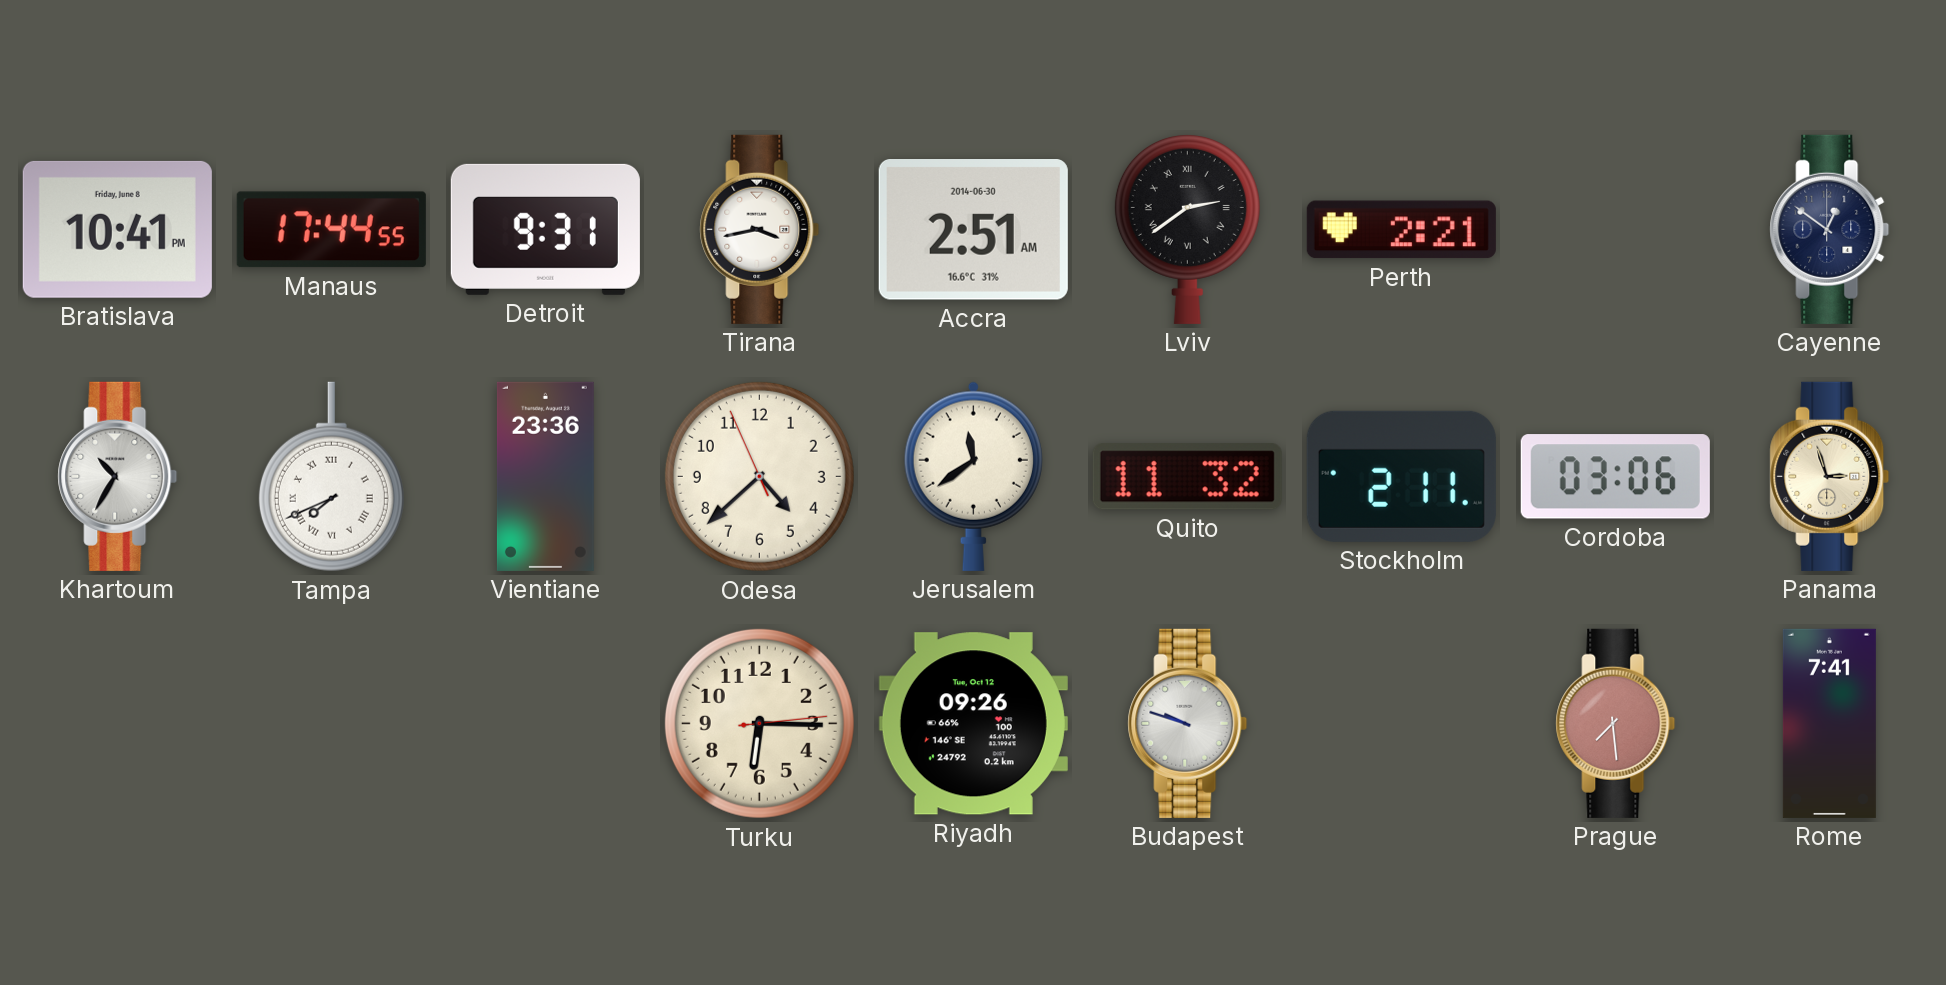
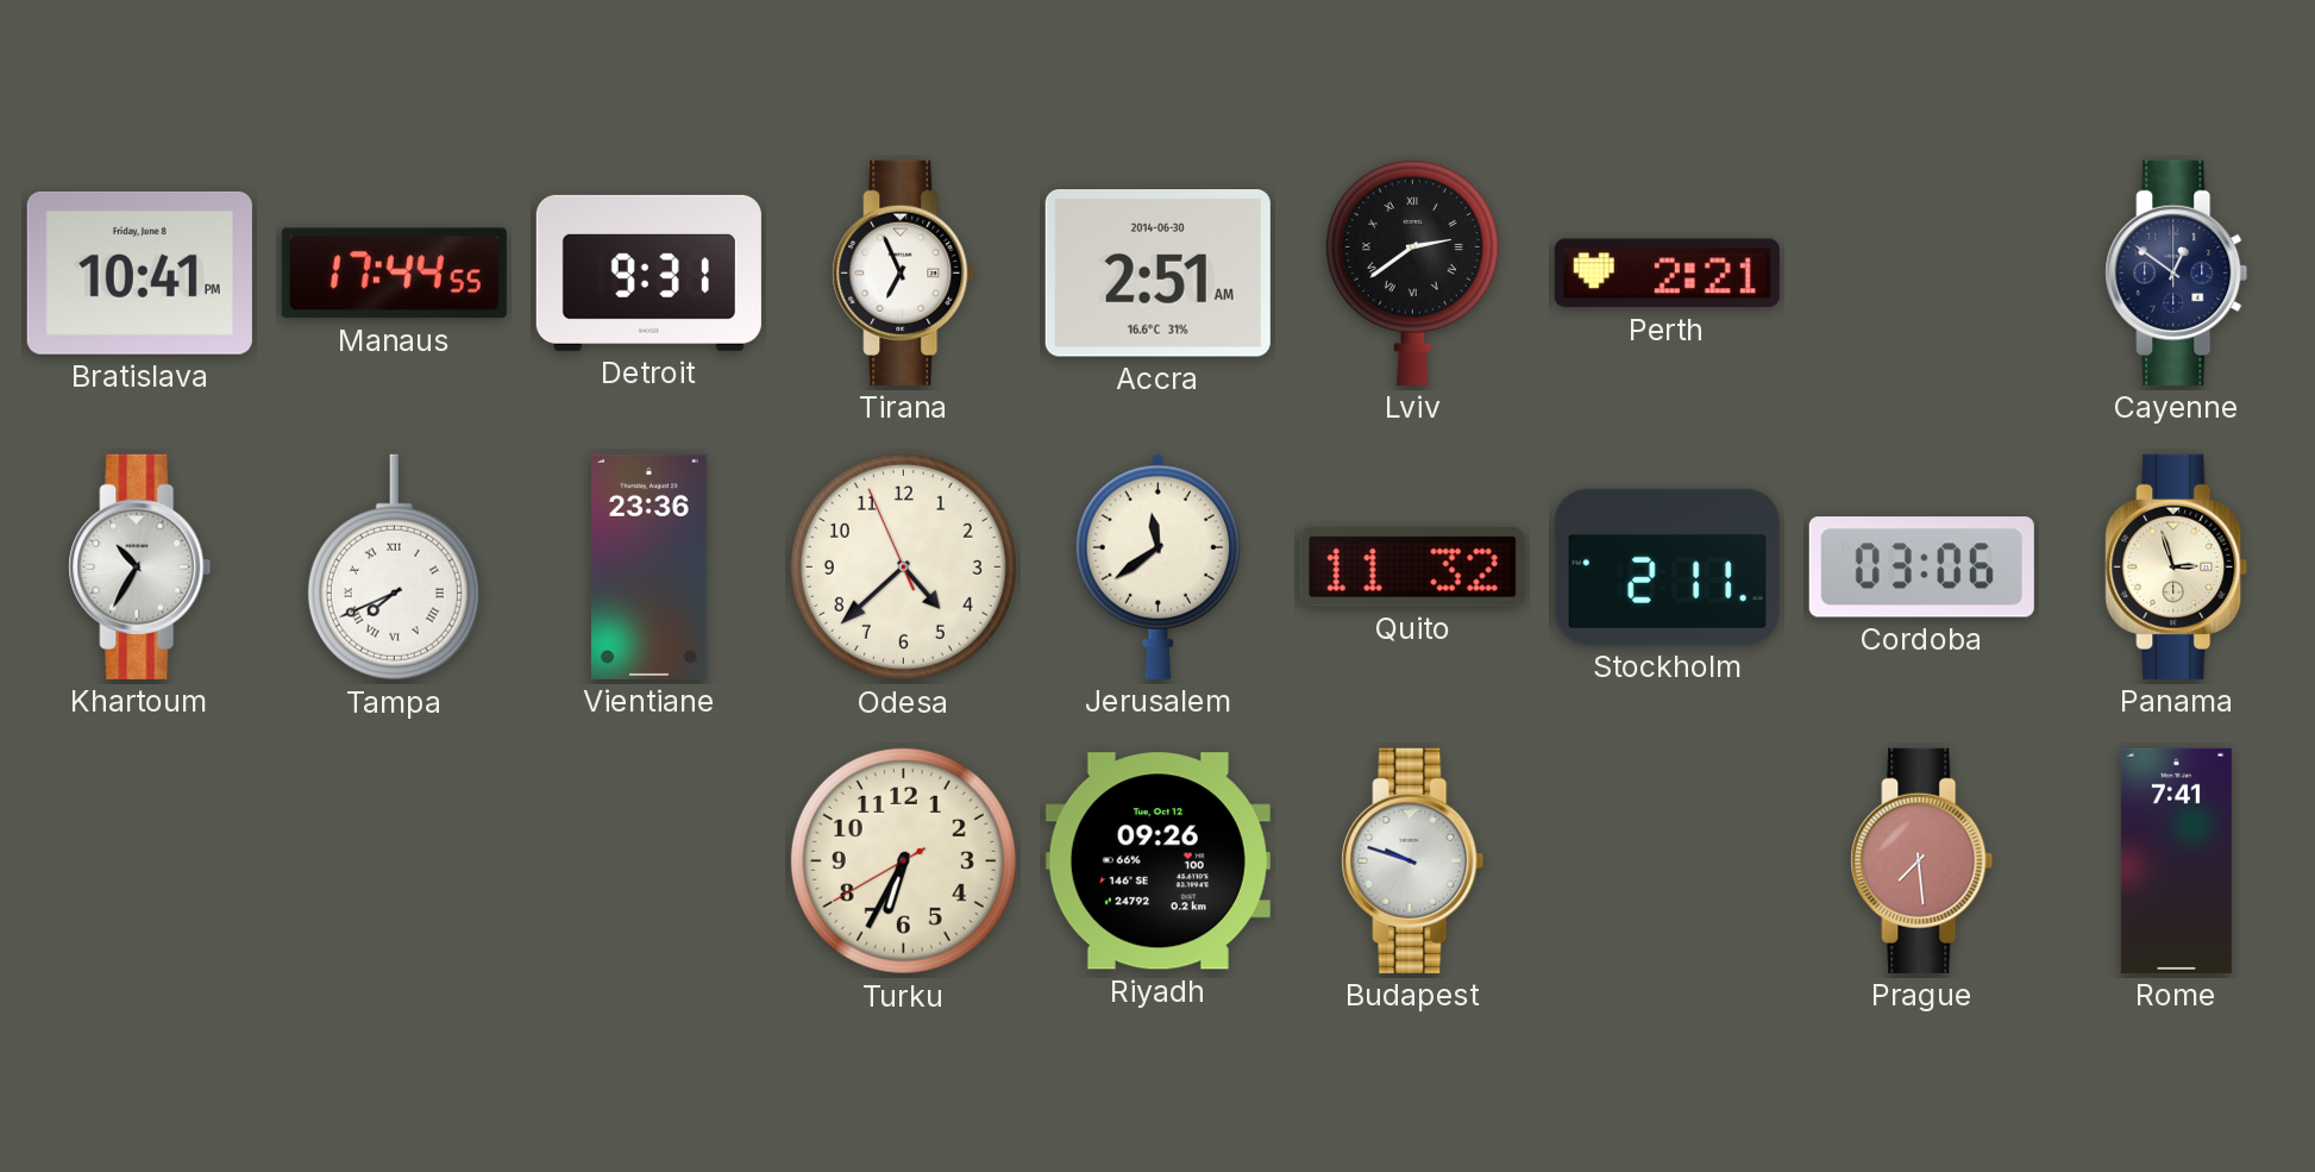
Tirana: 3:43 -> 6:56 (904, 272)
Turku: 6:15 -> 6:34 (903, 860)
